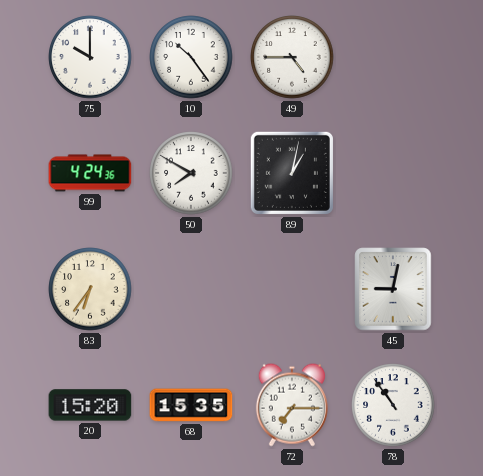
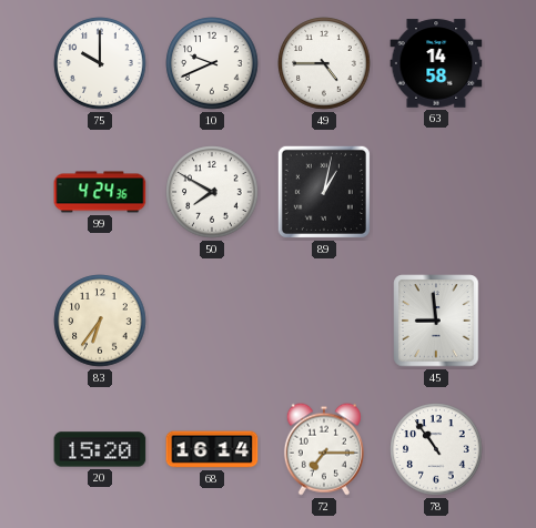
10: 10:24 -> 9:41 (212, 63)
63: none -> 14:58 (436, 63)
45: 9:02 -> 8:59 (436, 321)
68: 15:35 -> 16:14 (212, 449)
